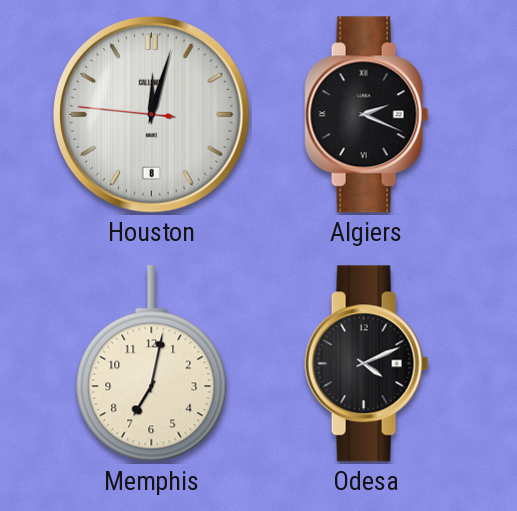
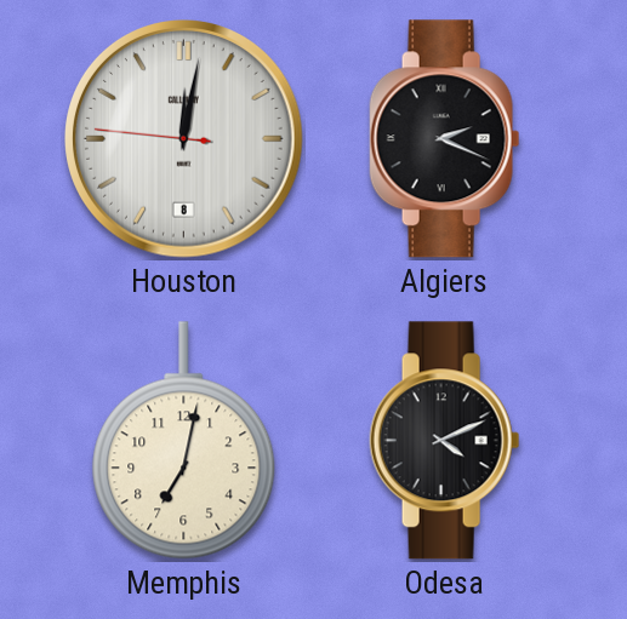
Houston: 12:02 -> 12:01 (184, 139)
